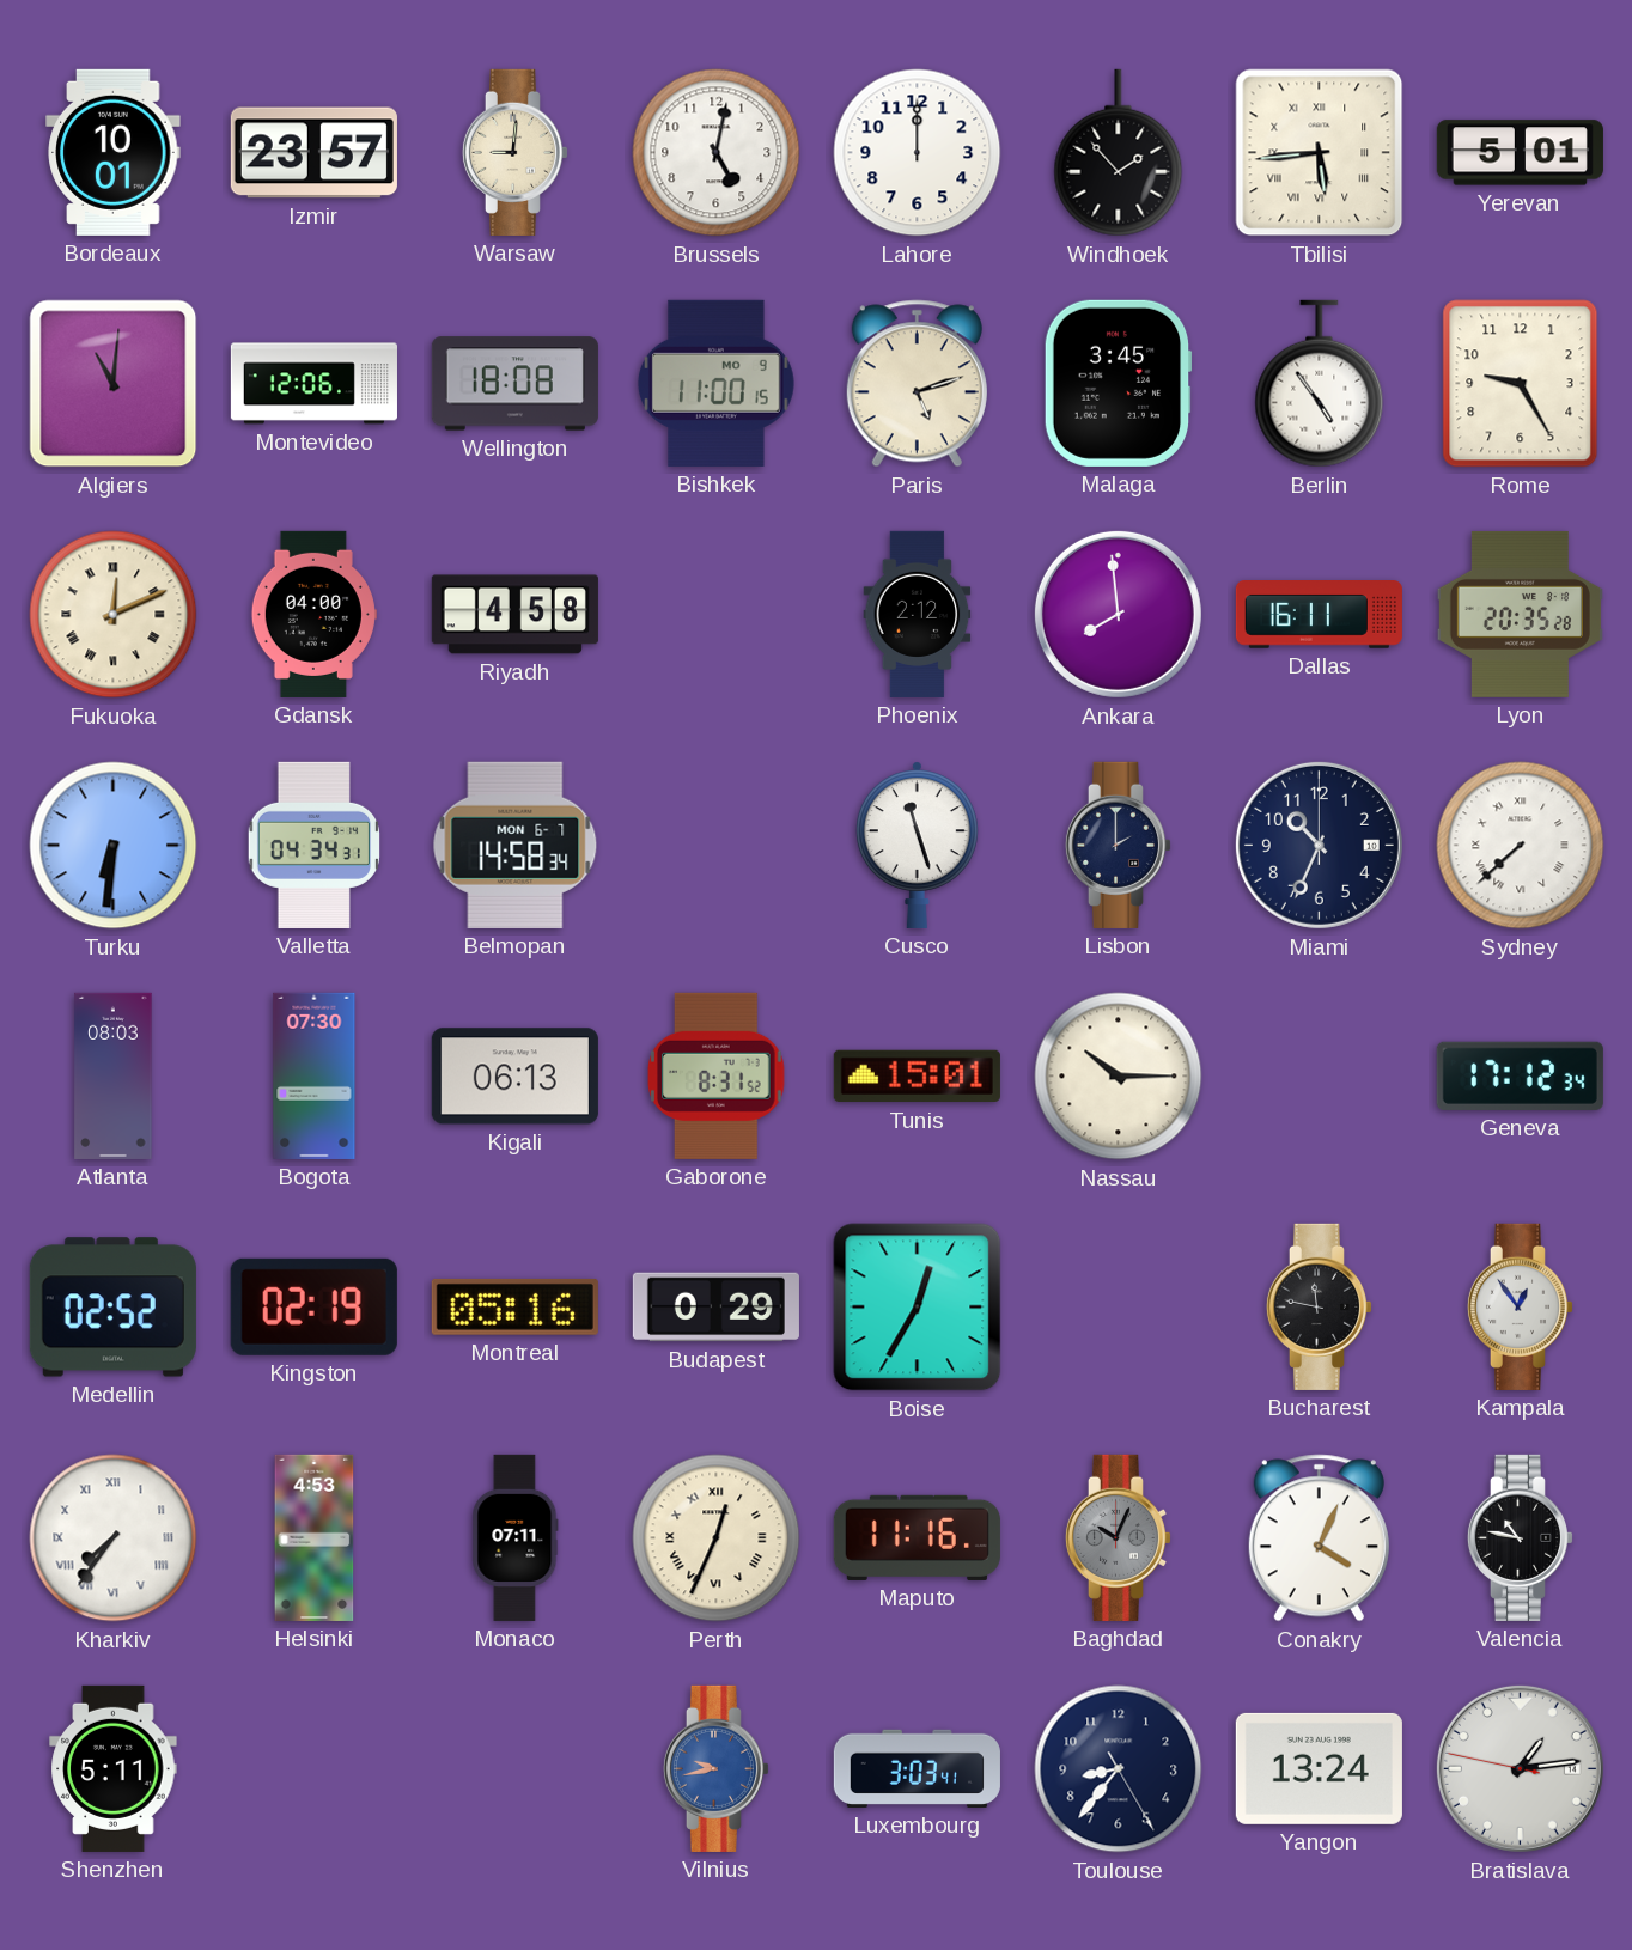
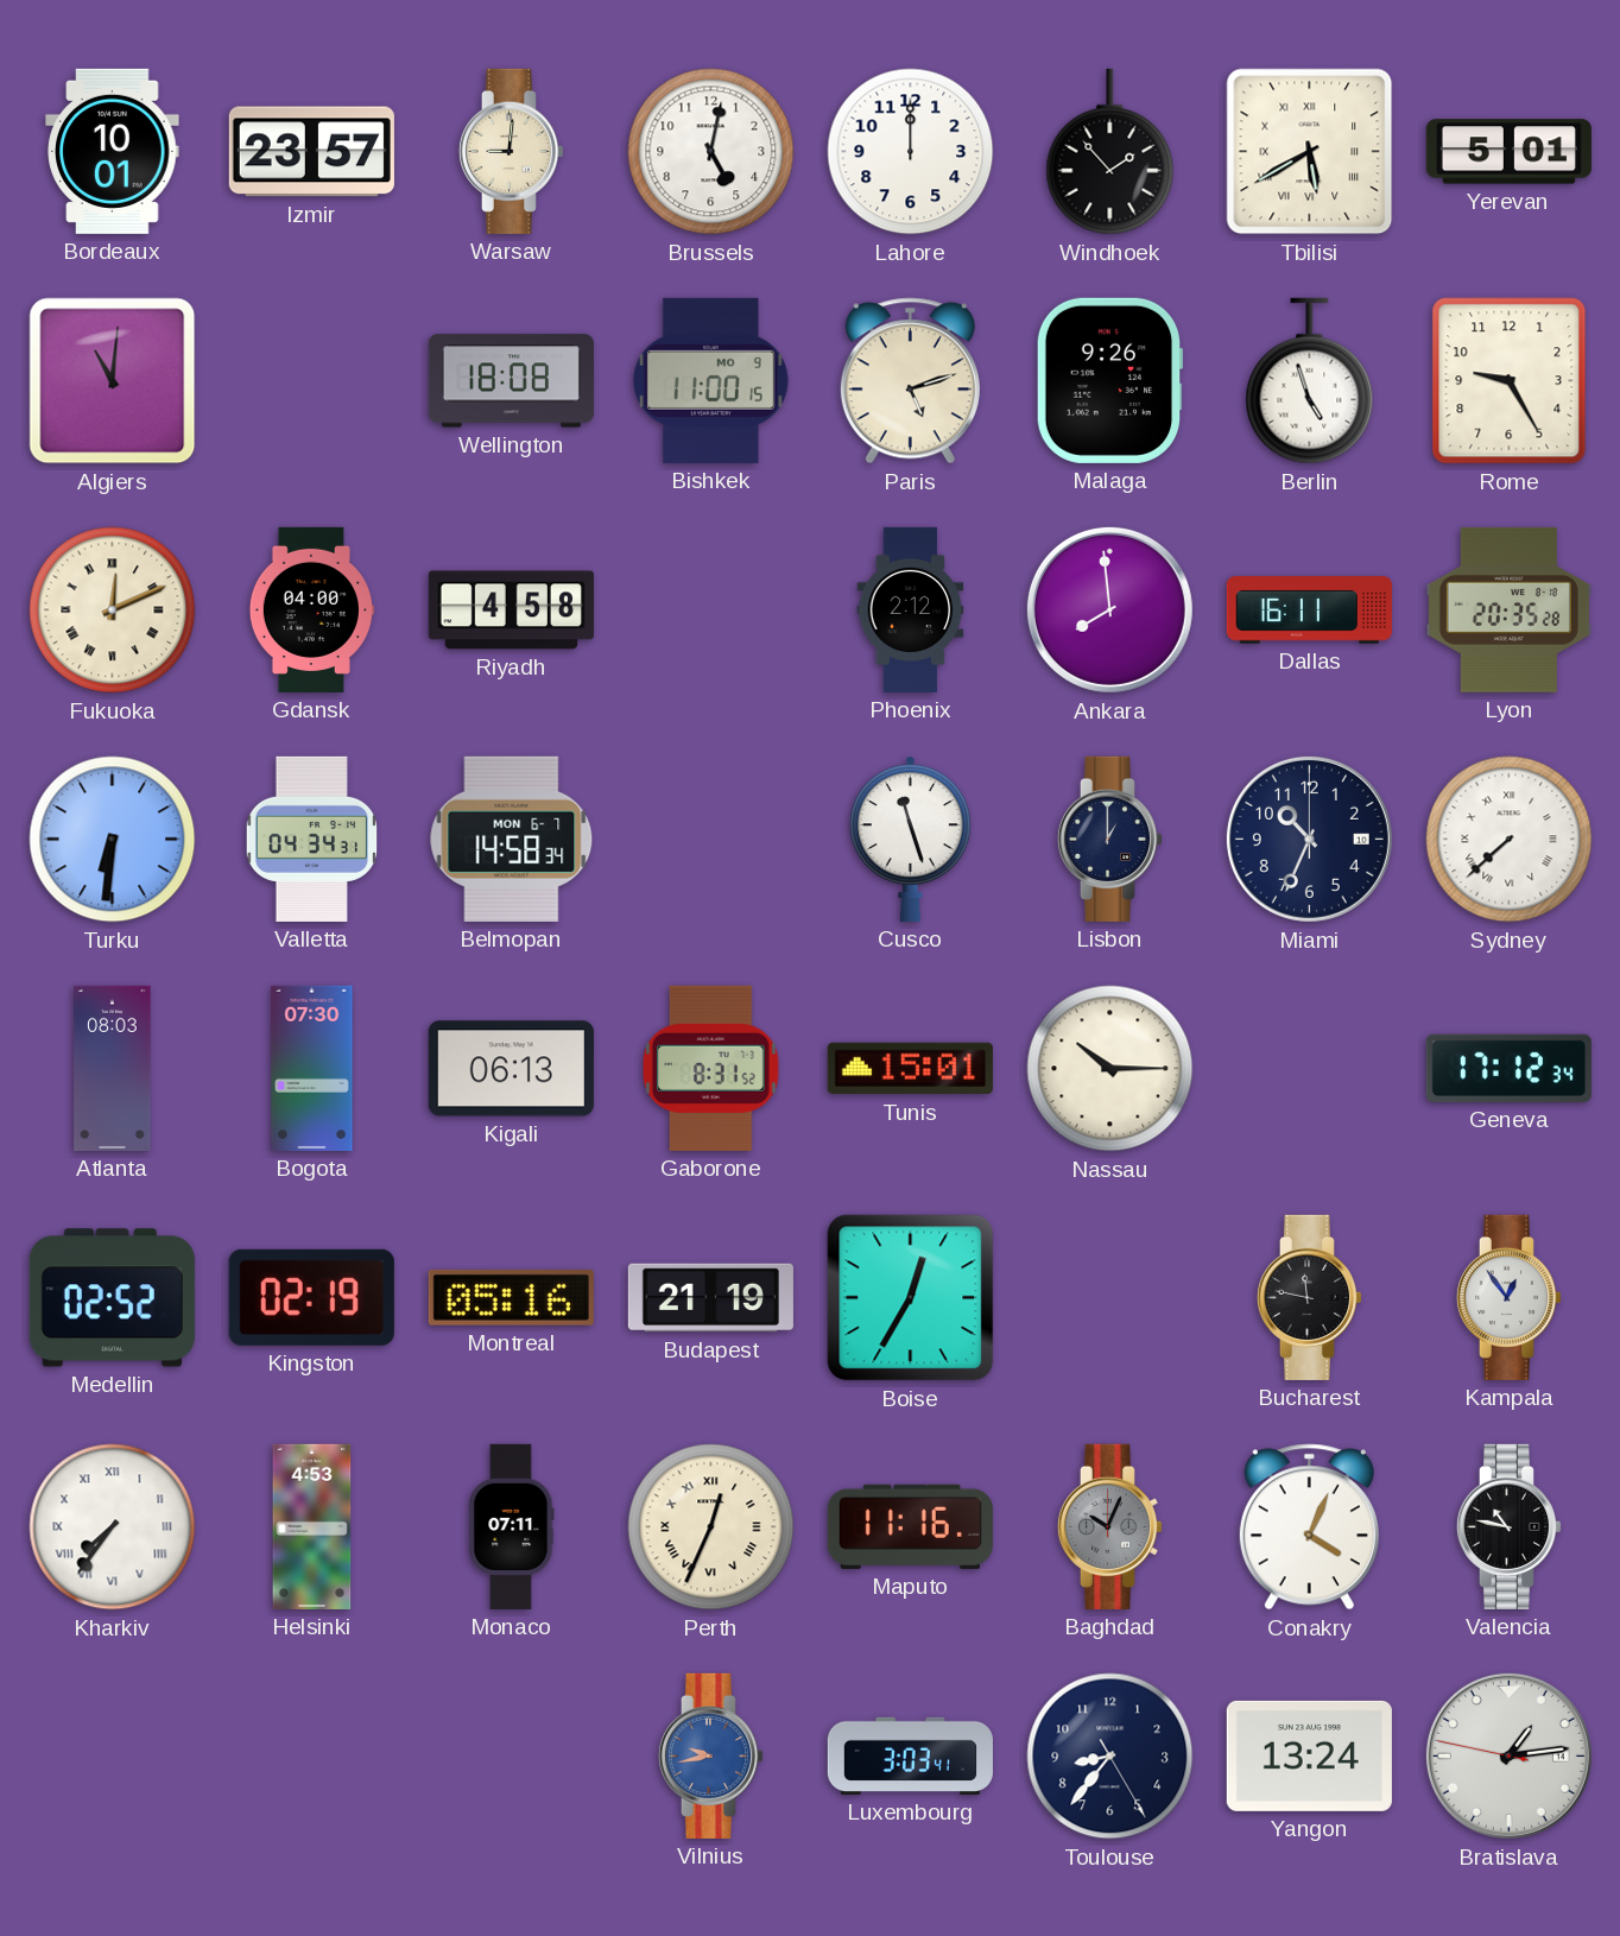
Tbilisi: 5:44 -> 5:40 (1310, 152)
Montevideo: 12:06 -> none (313, 384)
Malaga: 3:45 -> 9:26 (1109, 380)
Berlin: 4:54 -> 4:57 (1310, 381)
Lisbon: 2:00 -> 1:00 (1109, 839)
Budapest: 0:29 -> 21:19 (710, 1298)
Shenzhen: 5:11 -> none (114, 1768)
